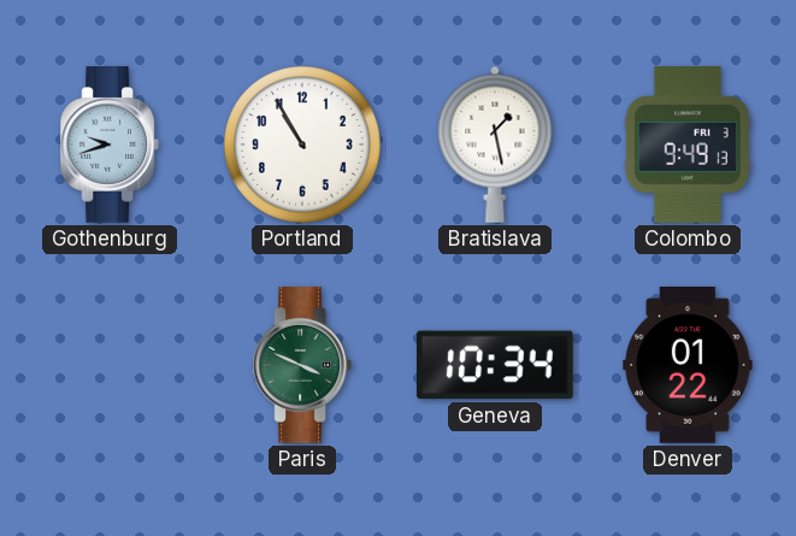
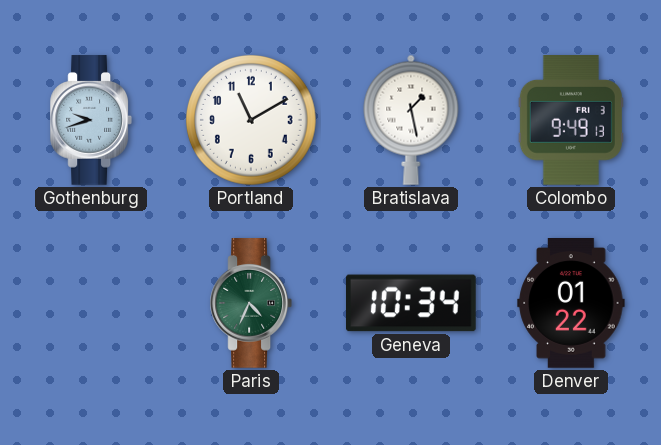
Portland: 10:55 -> 11:10 (251, 120)
Paris: 3:49 -> 4:34 (250, 303)
